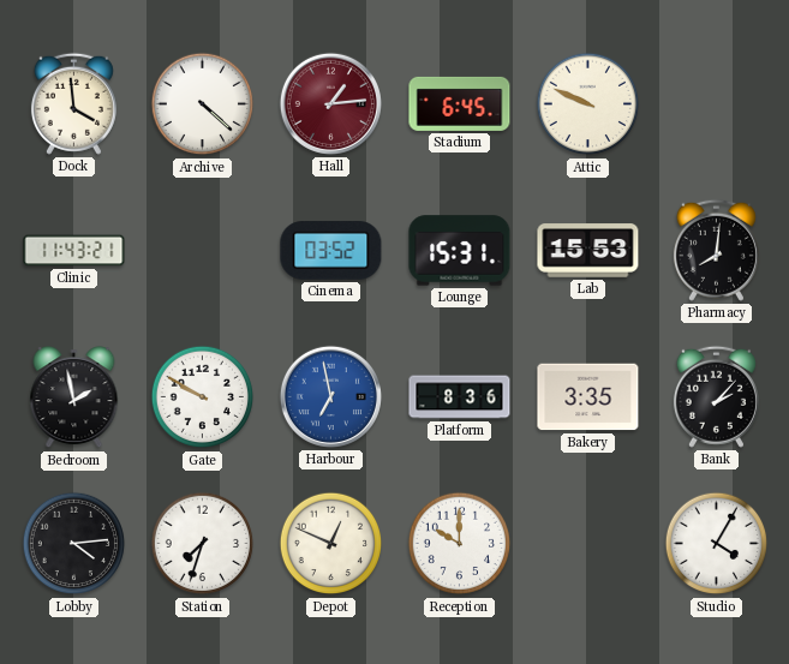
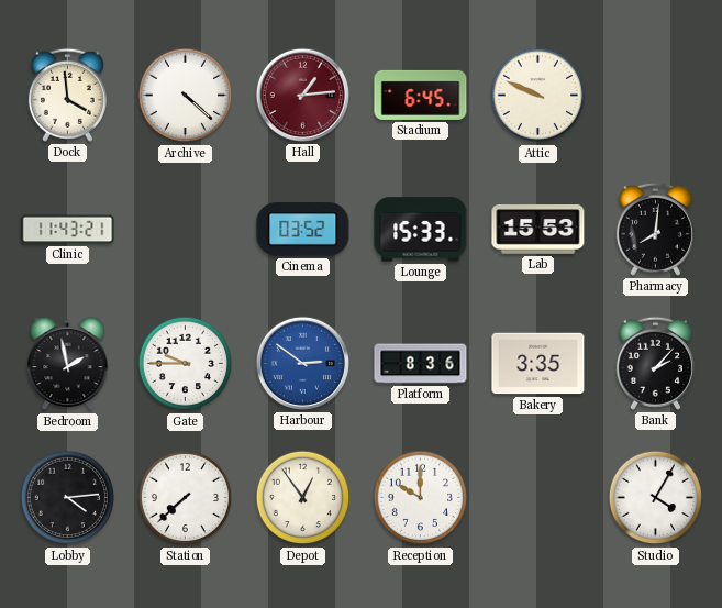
Lounge: 15:31 -> 15:33 (421, 230)
Gate: 9:50 -> 9:45 (186, 364)
Harbour: 6:58 -> 2:51 (302, 363)
Station: 7:33 -> 7:38 (186, 498)
Depot: 12:49 -> 12:54 (303, 498)
